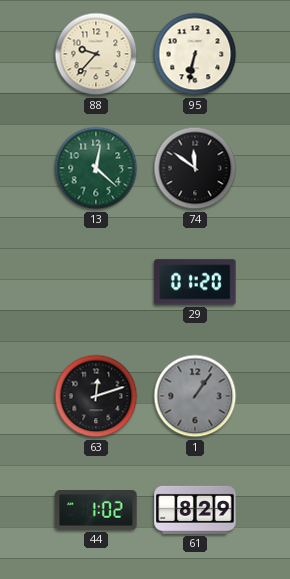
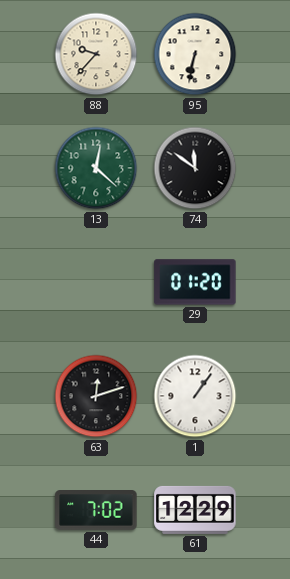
1 dial: grey -> white (195, 396)
44: 1:02 -> 7:02 (96, 511)
61: 8:29 -> 12:29 (195, 510)
